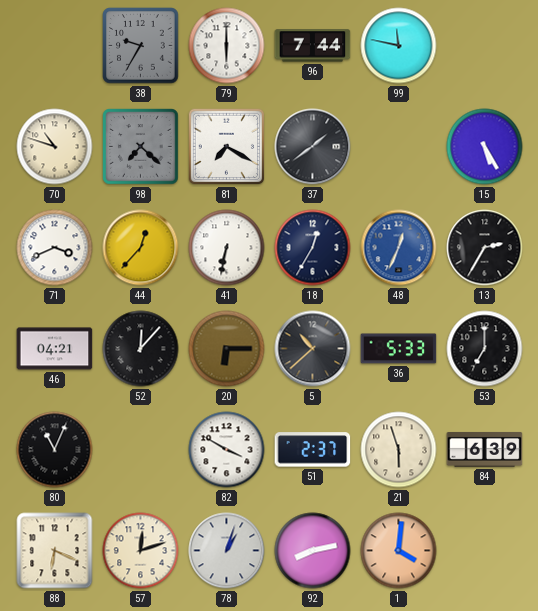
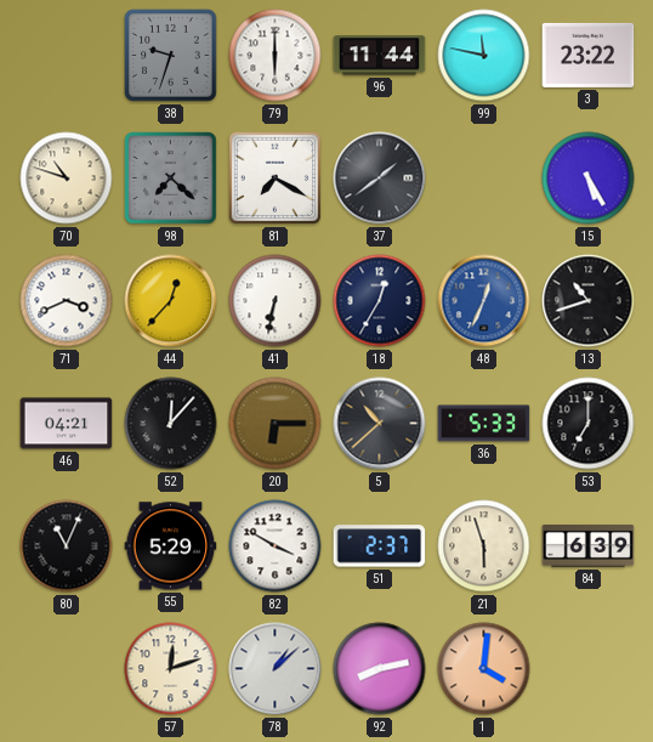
38: 9:35 -> 9:33 (171, 56)
96: 7:44 -> 11:44 (380, 56)
3: none -> 23:22 (589, 55)
13: 2:35 -> 10:42 (589, 301)
55: none -> 5:29 (171, 546)
88: 6:19 -> none (55, 551)
78: 1:03 -> 1:08 (276, 669)
